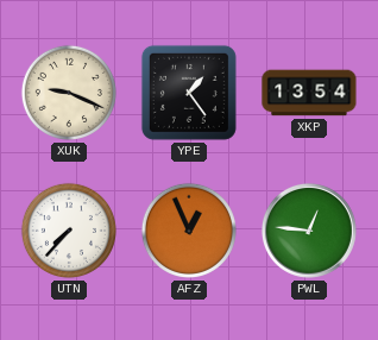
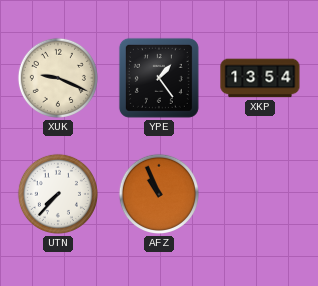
AFZ: 12:56 -> 10:56 (159, 194)
PWL: 12:46 -> none (309, 231)
